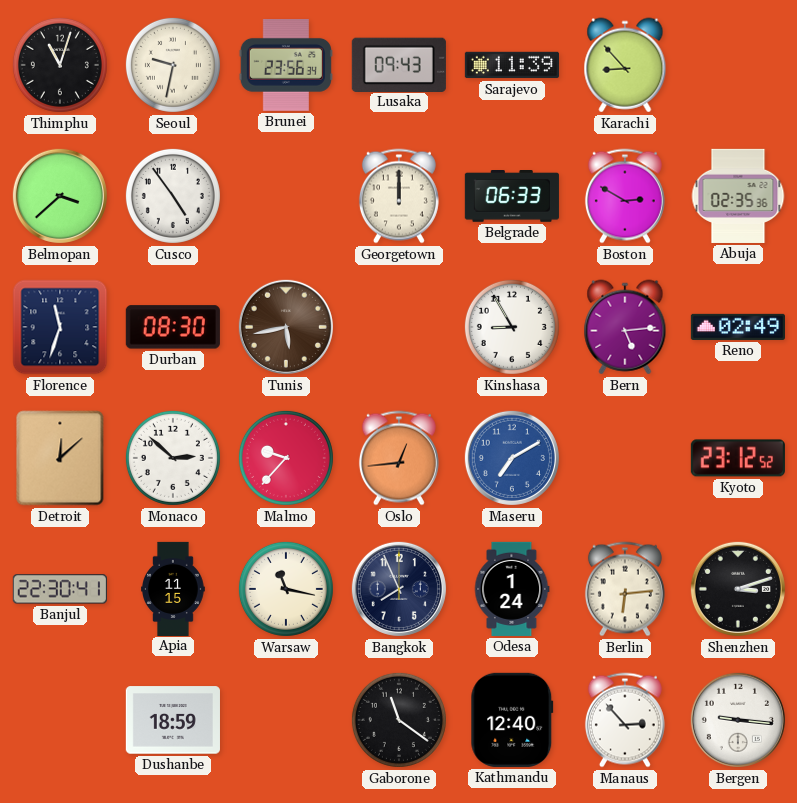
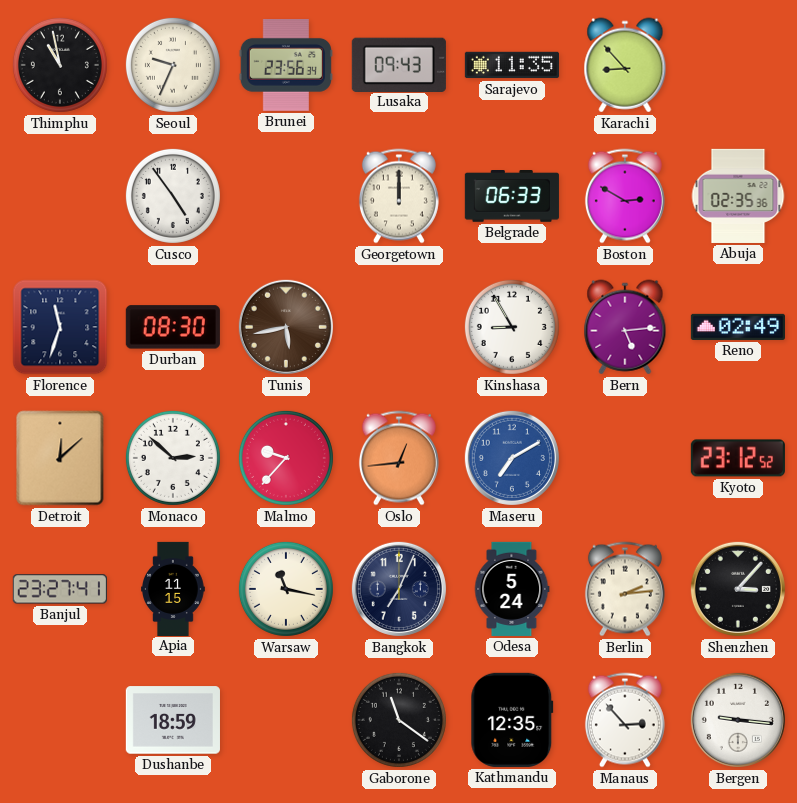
Thimphu: 11:03 -> 10:58 (60, 65)
Seoul: 9:32 -> 9:34 (173, 65)
Sarajevo: 11:39 -> 11:35 (512, 65)
Belmopan: 3:38 -> none (60, 196)
Banjul: 22:30 -> 23:27 (60, 589)
Bangkok: 7:56 -> 7:04 (399, 589)
Odesa: 1:24 -> 5:24 (512, 589)
Berlin: 6:14 -> 2:14 (625, 589)
Shenzhen: 3:12 -> 3:07 (738, 589)
Kathmandu: 12:40 -> 12:35 (512, 720)
